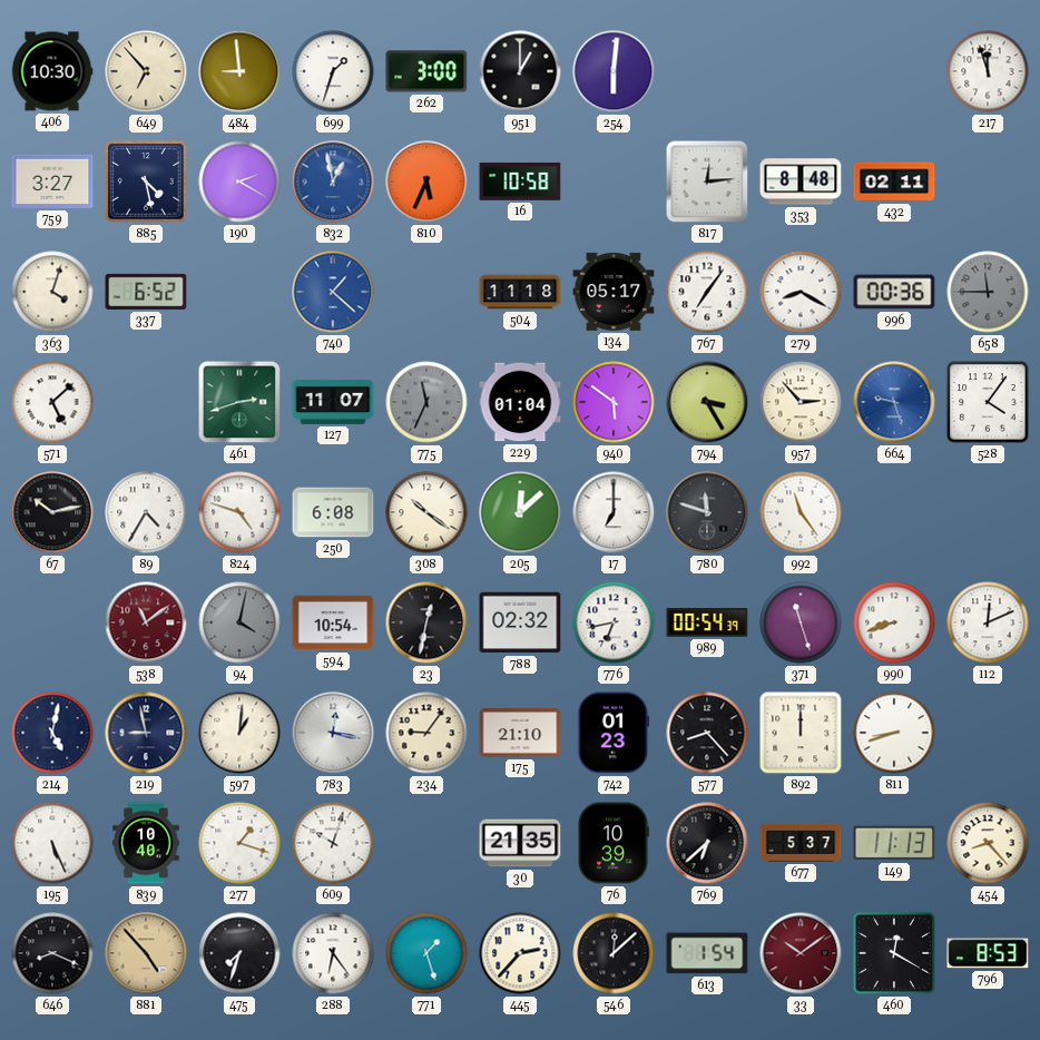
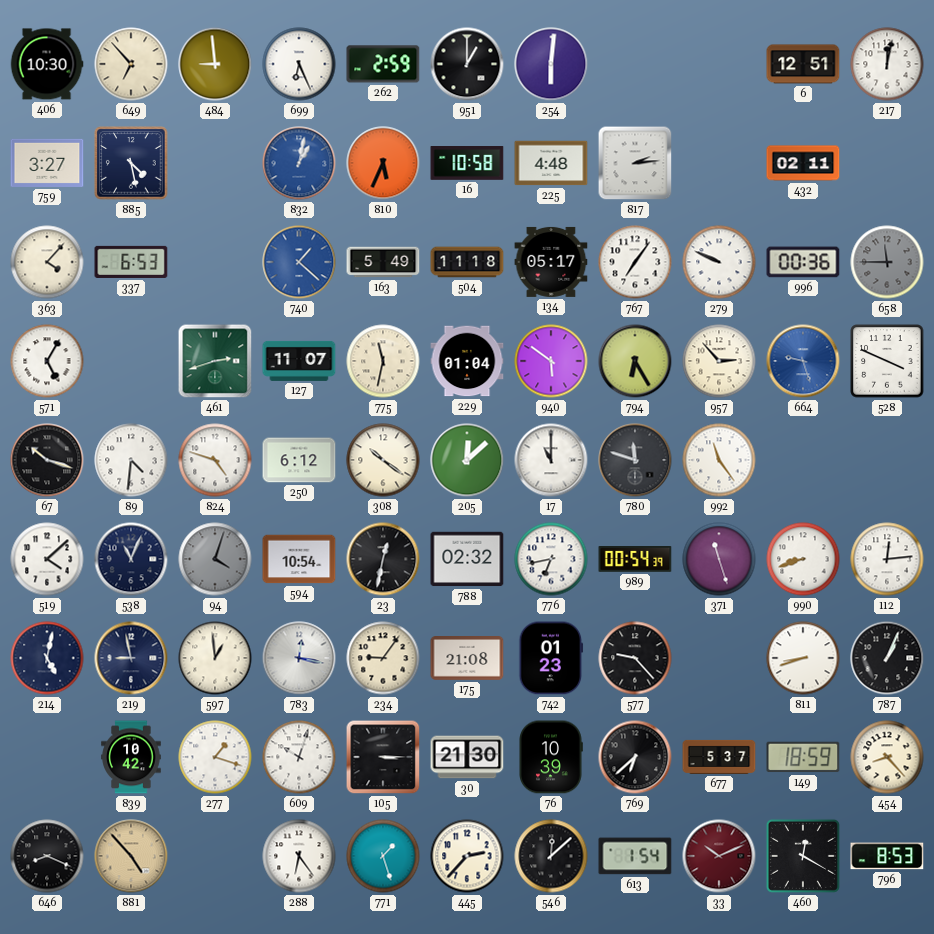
699: 1:33 -> 6:26 (299, 64)
262: 3:00 -> 2:59 (383, 64)
6: none -> 12:51 (803, 64)
217: 11:57 -> 12:02 (887, 64)
190: 2:20 -> none (239, 181)
832: 12:58 -> 1:02 (299, 163)
225: none -> 4:48 (551, 163)
817: 12:14 -> 2:14 (635, 163)
353: 8:48 -> none (801, 181)
363: 4:03 -> 4:07 (47, 262)
337: 6:52 -> 6:53 (131, 262)
163: none -> 5:49 (383, 262)
279: 8:20 -> 9:49 (719, 262)
571: 5:08 -> 5:05 (47, 361)
775: 11:34 -> 11:32 (383, 361)
775 dial: grey -> cream (383, 361)
794: 3:25 -> 6:25 (635, 361)
528: 4:06 -> 3:49 (887, 361)
67: 10:13 -> 10:18 (47, 460)
89: 4:35 -> 4:31 (131, 460)
250: 6:08 -> 6:12 (299, 460)
17: 7:00 -> 11:00 (551, 460)
519: none -> 4:08 (47, 559)
538: 11:09 -> 11:04 (131, 559)
538 dial: burgundy -> navy (131, 559)
94: 4:02 -> 4:03 (215, 559)
112: 12:11 -> 12:14 (887, 559)
597: 1:01 -> 12:59 (215, 658)
175: 21:10 -> 21:08 (467, 659)
577: 8:23 -> 9:23 (635, 658)
892: 12:00 -> none (801, 733)
787: none -> 1:04 (887, 658)
195: 5:26 -> none (52, 843)
839: 10:40 -> 10:42 (131, 757)
105: none -> 3:15 (383, 757)
30: 21:35 -> 21:30 (467, 757)
149: 11:13 -> 18:59 (803, 757)
475: 7:33 -> none (239, 953)
33: 10:09 -> 10:11 (719, 856)
